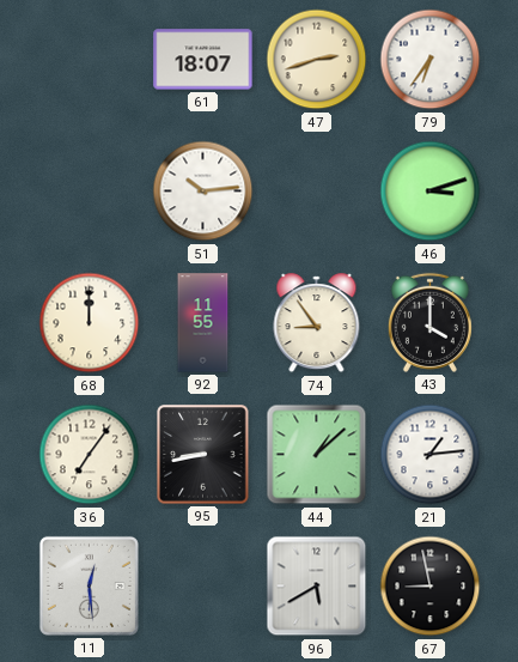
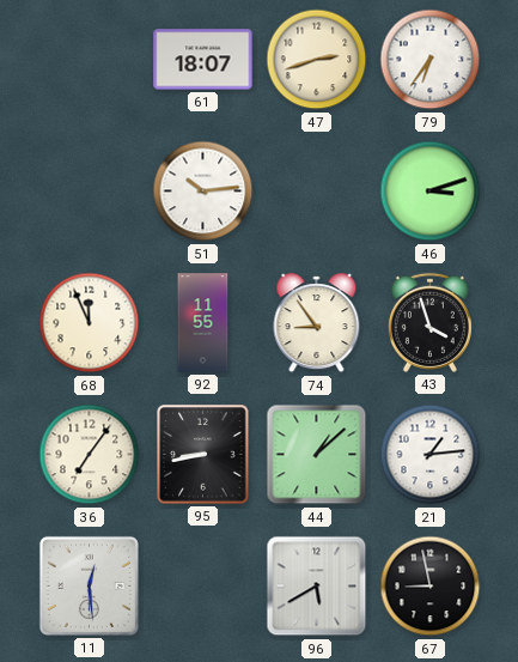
68: 12:00 -> 11:56 (90, 323)
43: 4:00 -> 3:57 (429, 322)
